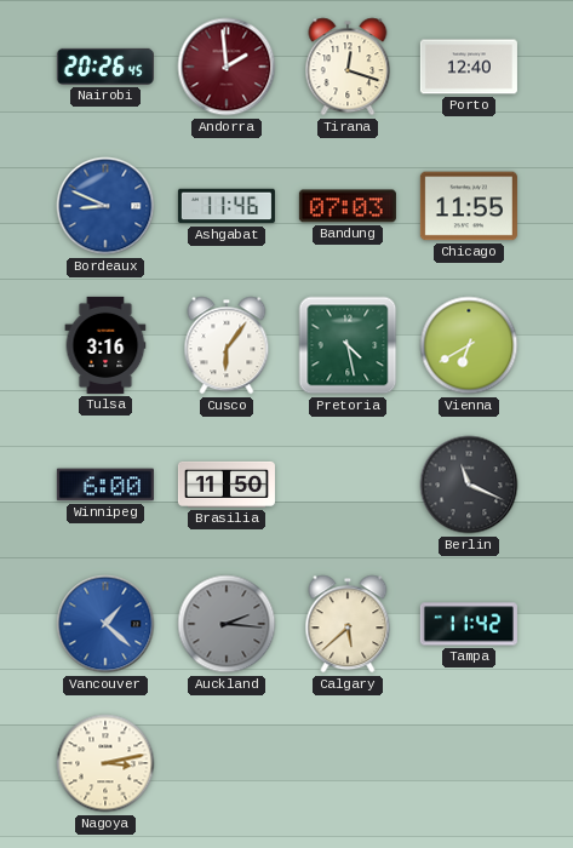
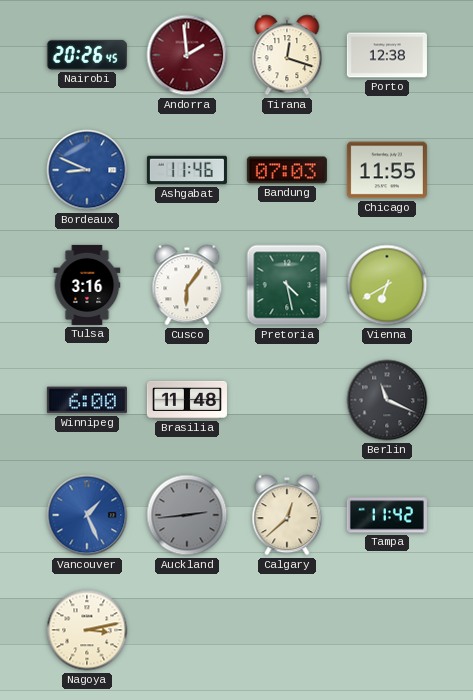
Porto: 12:40 -> 12:38 (387, 55)
Brasilia: 11:50 -> 11:48 (187, 400)
Vancouver: 1:22 -> 1:26 (87, 515)
Auckland: 2:16 -> 2:44 (187, 515)
Calgary: 5:38 -> 12:38 (287, 515)
